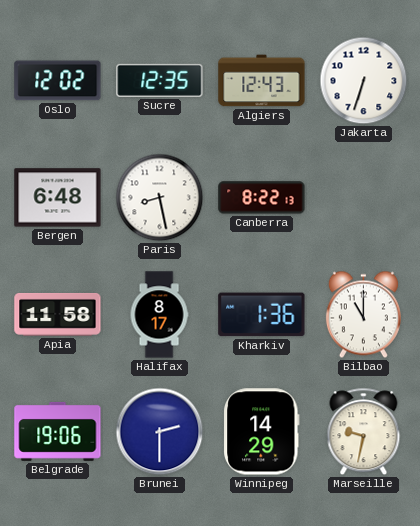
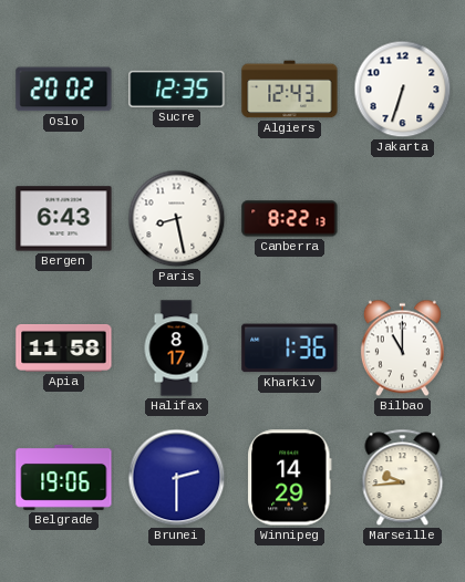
Oslo: 12:02 -> 20:02 (64, 90)
Bergen: 6:48 -> 6:43 (64, 219)
Marseille: 9:32 -> 9:44 (403, 478)
